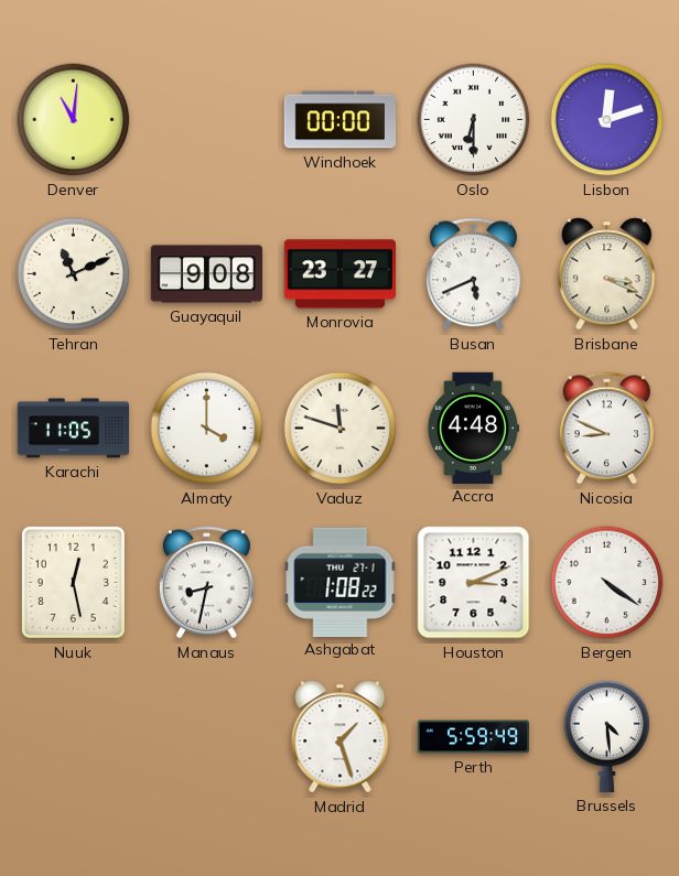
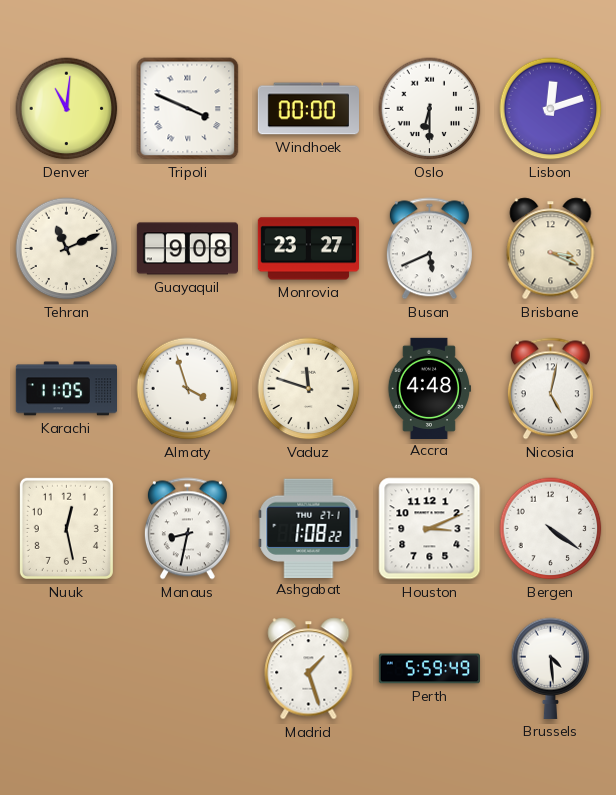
Tripoli: none -> 3:49 (188, 109)
Almaty: 4:00 -> 3:57 (188, 389)
Nicosia: 8:49 -> 5:02 (550, 389)
